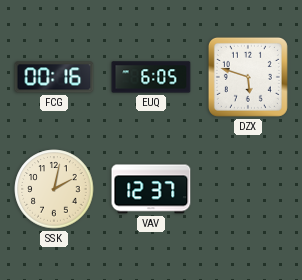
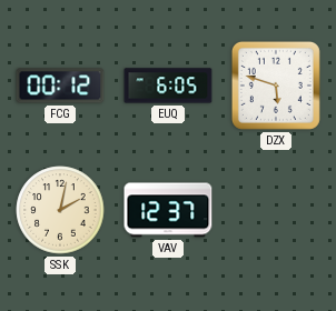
FCG: 00:16 -> 00:12 (60, 86)
